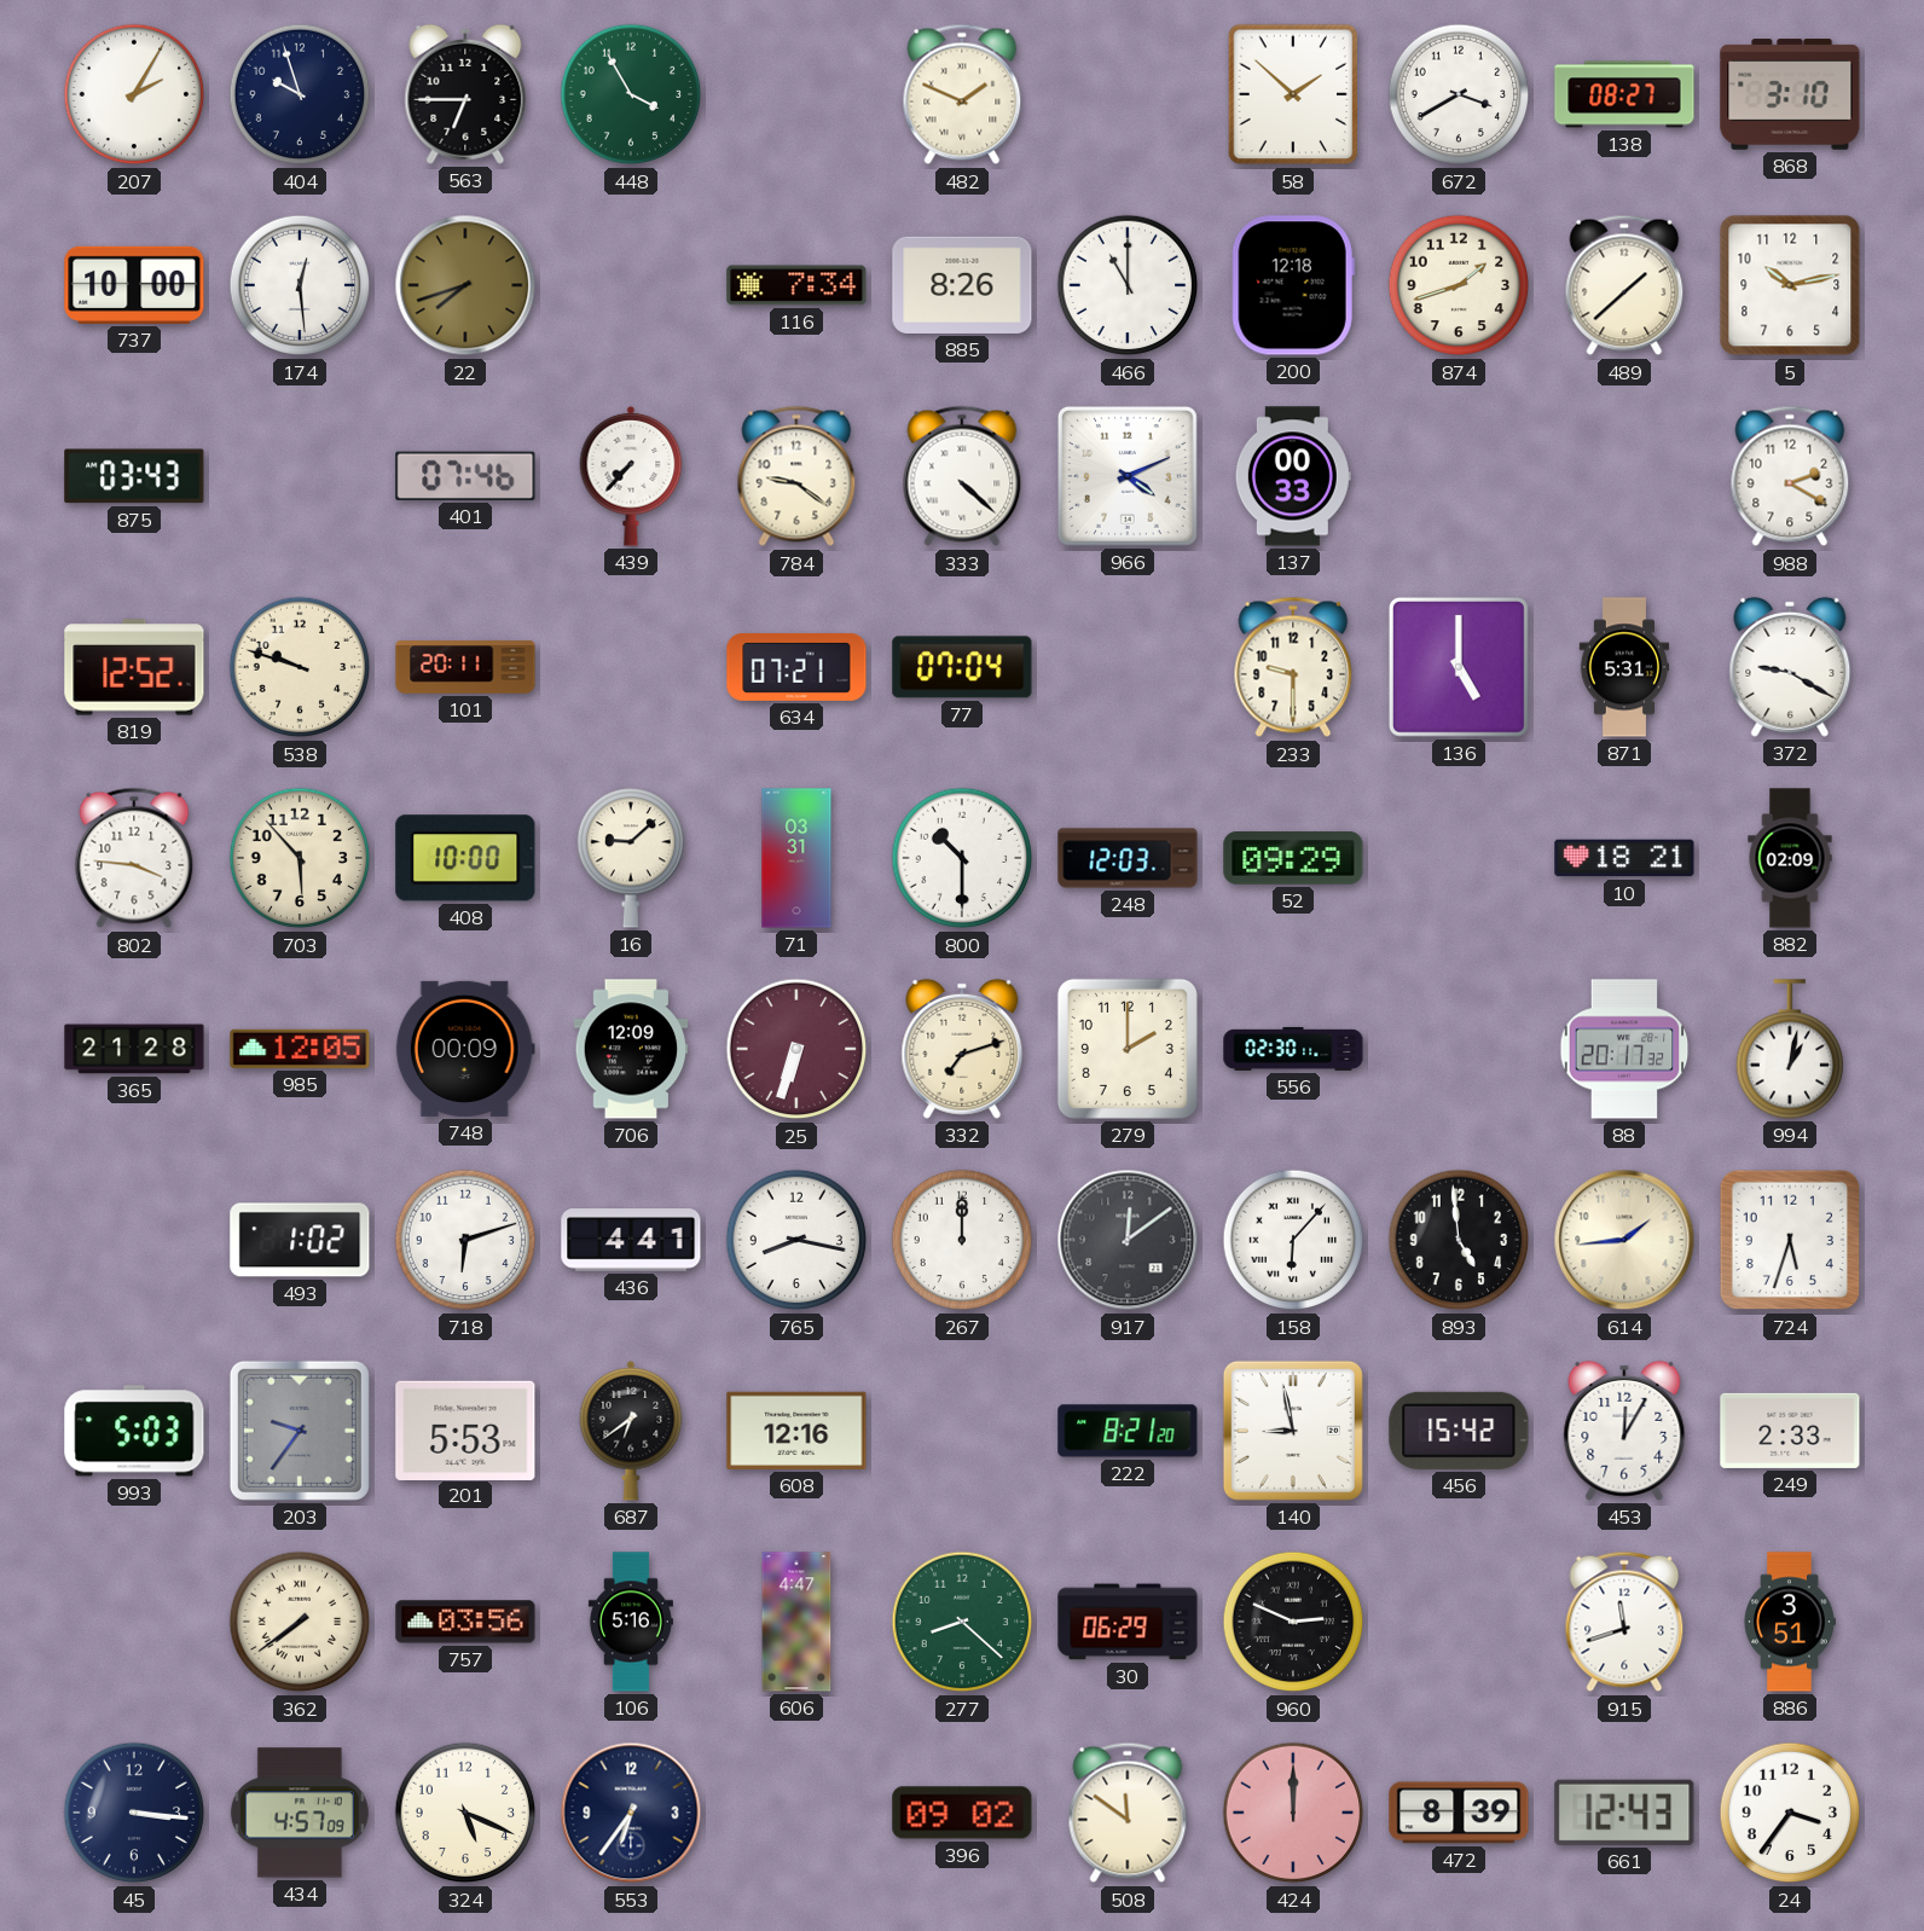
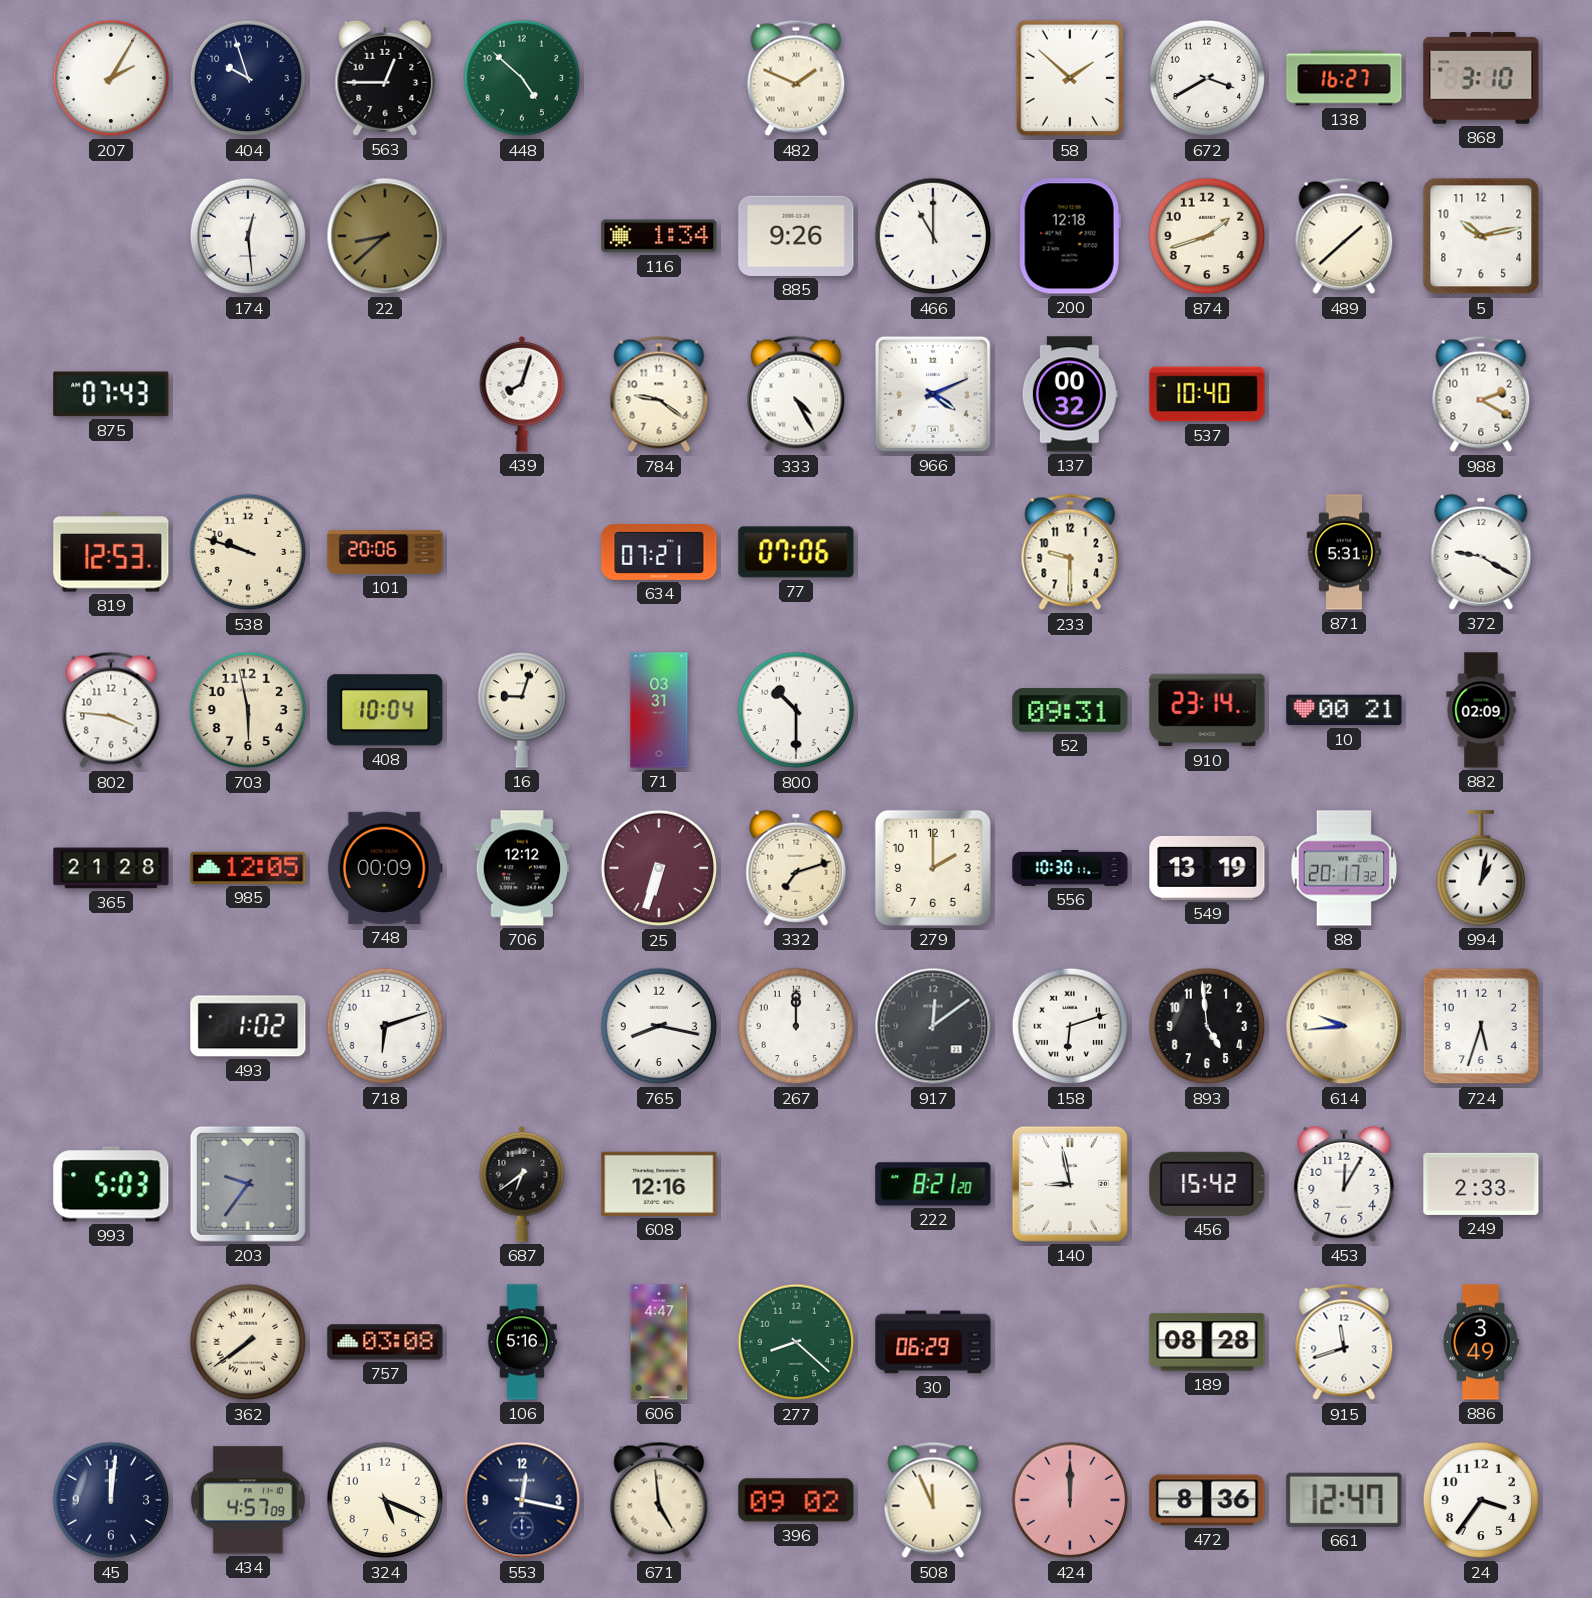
563: 6:45 -> 12:45 (385, 78)
448: 3:55 -> 4:52 (522, 78)
138: 08:27 -> 16:27 (1344, 78)
737: 10:00 -> none (134, 285)
22: 7:42 -> 8:38 (385, 236)
116: 7:34 -> 1:34 (659, 236)
885: 8:26 -> 9:26 (796, 236)
875: 03:43 -> 07:43 (111, 394)
401: 07:46 -> none (465, 476)
439: 7:37 -> 8:03 (522, 394)
333: 4:22 -> 4:25 (796, 394)
137: 00:33 -> 00:32 (1070, 394)
537: none -> 10:40 (1207, 394)
819: 12:52 -> 12:53 (111, 552)
101: 20:11 -> 20:06 (385, 552)
77: 07:04 -> 07:06 (796, 552)
136: 5:00 -> none (1459, 667)
703: 5:53 -> 5:58 (248, 710)
408: 10:00 -> 10:04 (385, 710)
16: 9:08 -> 9:03 (522, 710)
248: 12:03 -> none (1128, 858)
52: 09:29 -> 09:31 (1070, 710)
910: none -> 23:14 (1207, 710)
10: 18:21 -> 00:21 (1344, 710)
706: 12:09 -> 12:12 (522, 868)
556: 02:30 -> 10:30 (1070, 868)
549: none -> 13:19 (1207, 868)
436: 4:41 -> none (631, 1240)
158: 6:07 -> 6:12 (1070, 1026)
614: 1:44 -> 9:44 (1344, 1026)
201: 5:53 -> none (465, 1430)
757: 03:56 -> 03:08 (385, 1342)
960: 2:49 -> none (1293, 1622)
189: none -> 08:28 (1207, 1342)
886: 3:51 -> 3:49 (1481, 1342)
45: 3:16 -> 12:01 (111, 1500)
553: 6:36 -> 12:17 (522, 1500)
671: none -> 4:59 (659, 1500)
508: 11:51 -> 11:56 (933, 1500)
472: 8:39 -> 8:36 (1207, 1500)
661: 12:43 -> 12:47 (1344, 1500)
